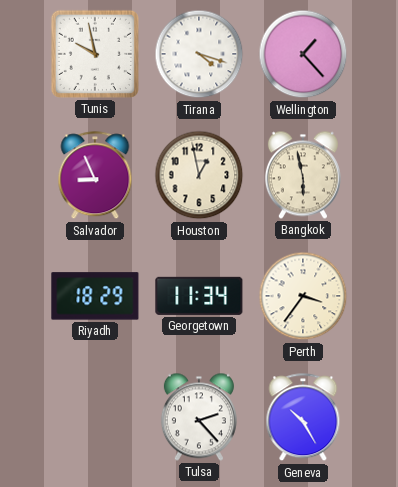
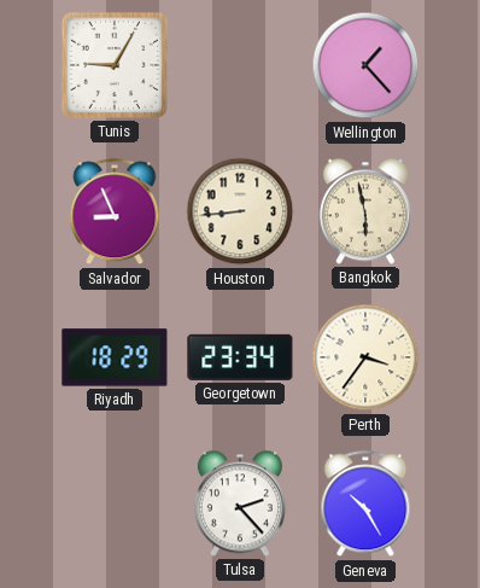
Tunis: 9:58 -> 9:05 (115, 65)
Tirana: 4:18 -> none (199, 54)
Houston: 12:58 -> 8:44 (240, 211)
Georgetown: 11:34 -> 23:34 (240, 357)
